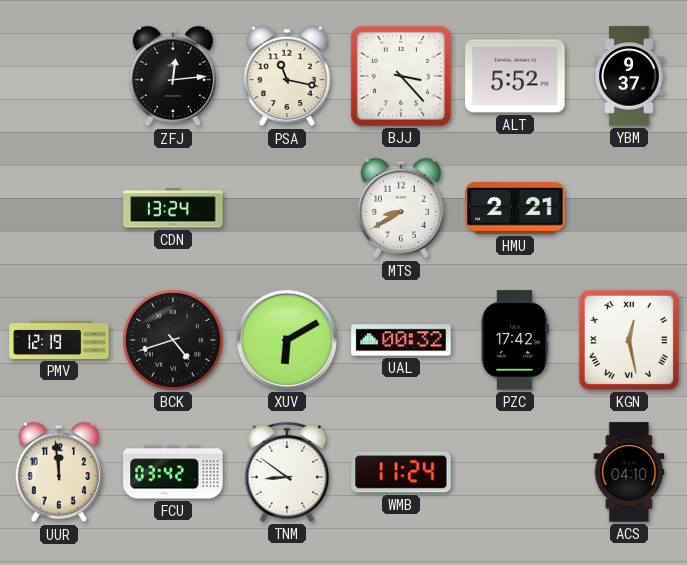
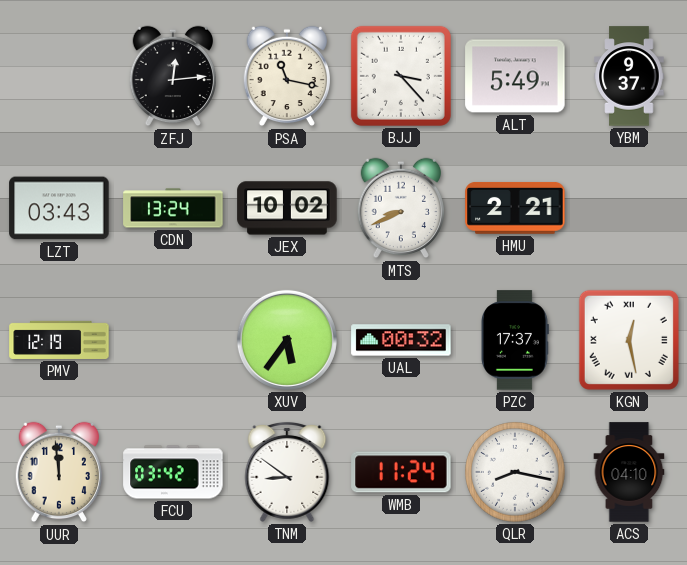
ALT: 5:52 -> 5:49 (515, 76)
LZT: none -> 03:43 (59, 208)
JEX: none -> 10:02 (287, 208)
MTS: 8:40 -> 8:41 (400, 208)
BCK: 4:42 -> none (174, 341)
XUV: 6:10 -> 5:36 (287, 340)
PZC: 17:42 -> 17:37 (514, 340)
QLR: none -> 8:17 (516, 473)
